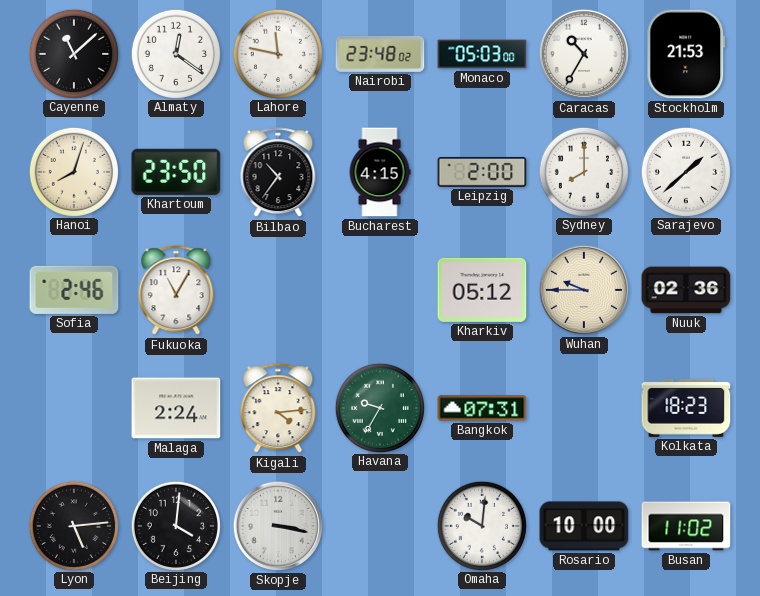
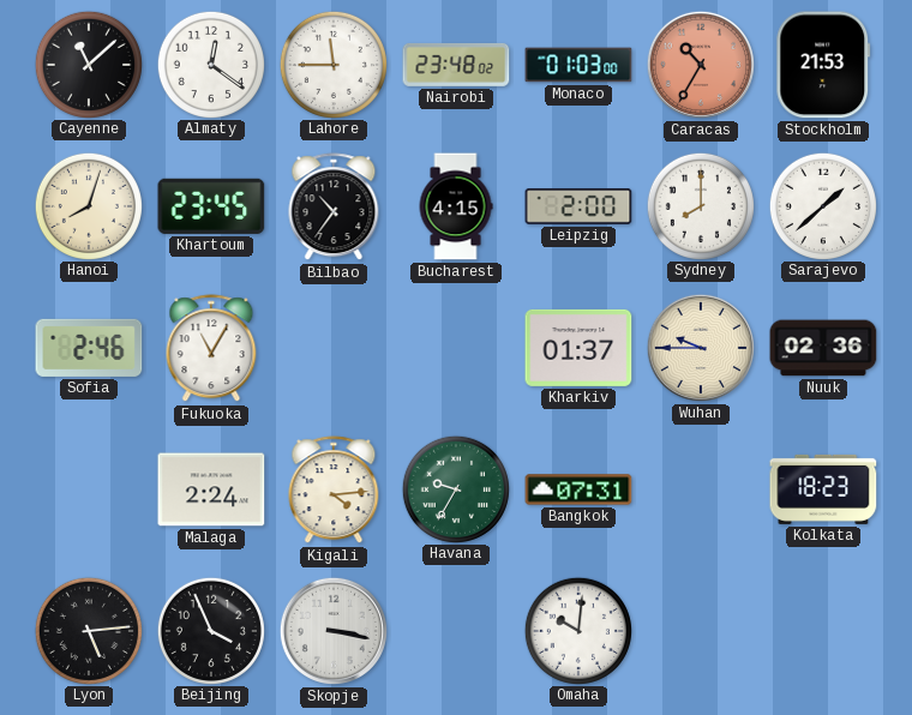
Lahore: 11:47 -> 11:45 (332, 64)
Monaco: 05:03 -> 01:03 (578, 65)
Caracas dial: white -> salmon (701, 65)
Khartoum: 23:50 -> 23:45 (211, 206)
Kharkiv: 05:12 -> 01:37 (578, 348)
Beijing: 4:01 -> 3:56 (210, 630)
Rosario: 10:00 -> none (584, 526)
Busan: 11:02 -> none (686, 526)
